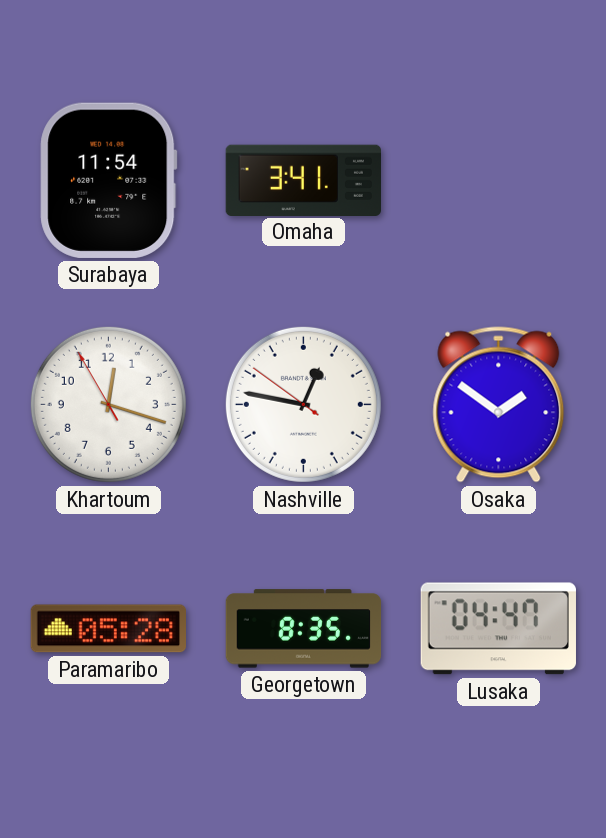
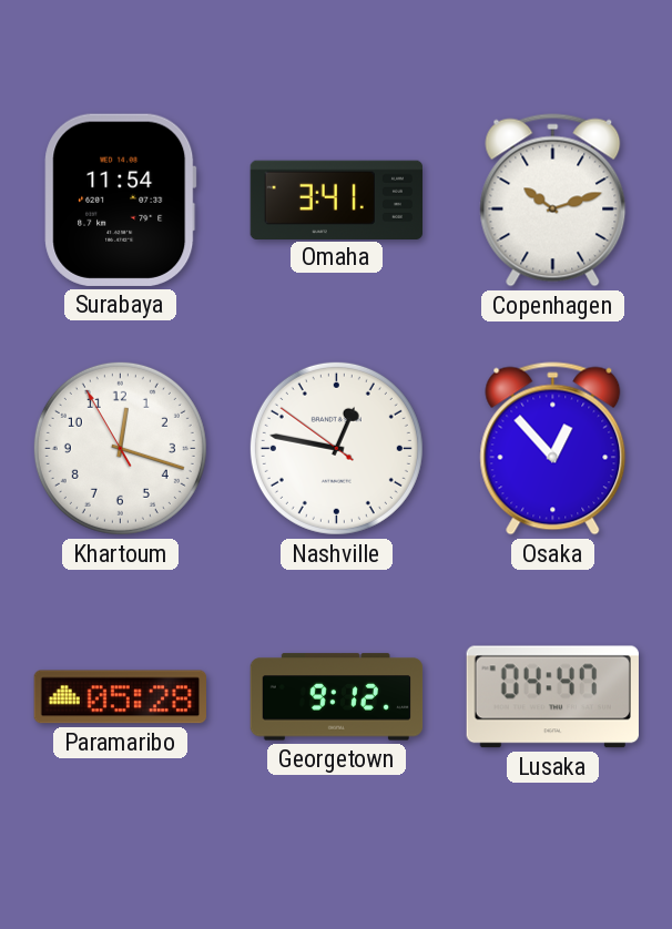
Copenhagen: none -> 10:12 (553, 201)
Osaka: 1:51 -> 12:53 (553, 449)
Georgetown: 8:35 -> 9:12 (337, 697)
